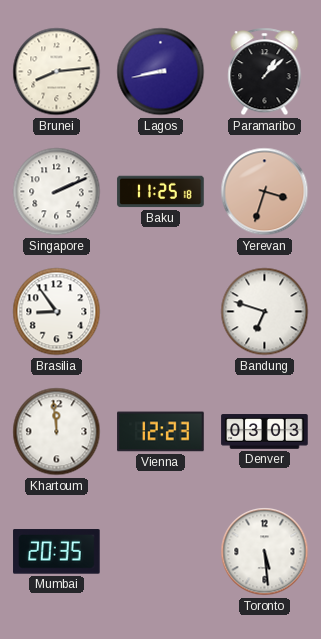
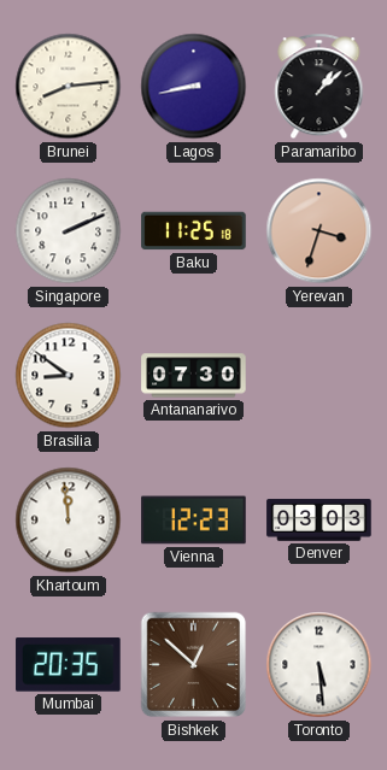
Brasilia: 8:54 -> 8:51 (69, 376)
Antananarivo: none -> 07:30 (194, 376)
Bandung: 6:48 -> none (265, 312)
Bishkek: none -> 12:52 (194, 665)
